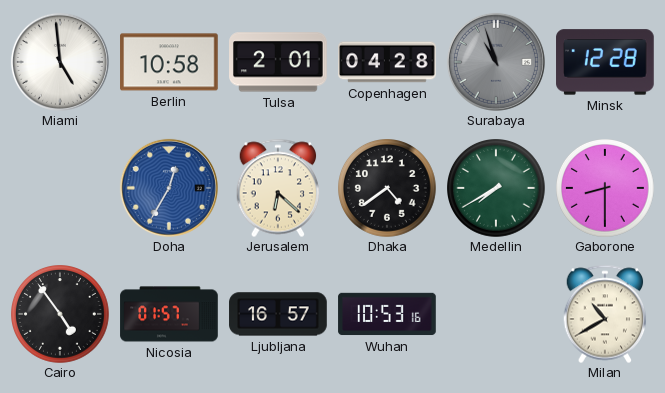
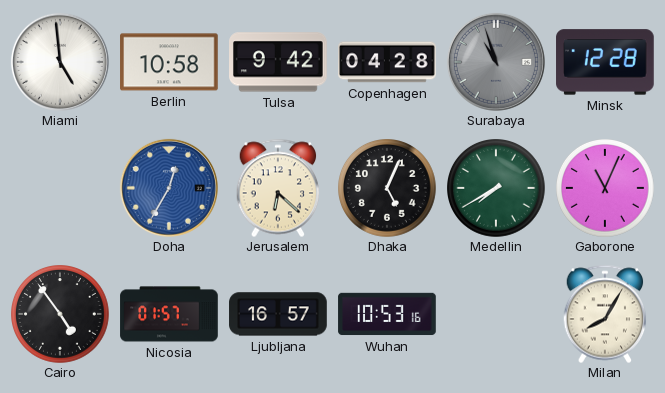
Tulsa: 2:01 -> 9:42 (278, 62)
Dhaka: 4:39 -> 5:04 (388, 189)
Gaborone: 8:30 -> 11:04 (606, 189)
Milan: 10:40 -> 8:05 (605, 314)
